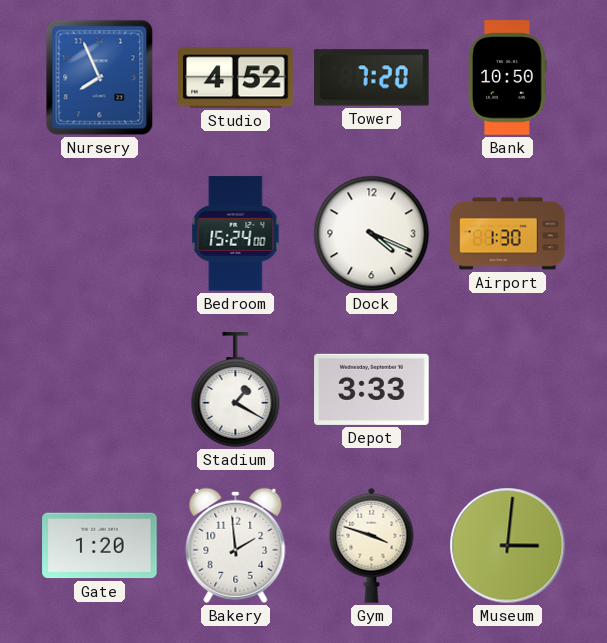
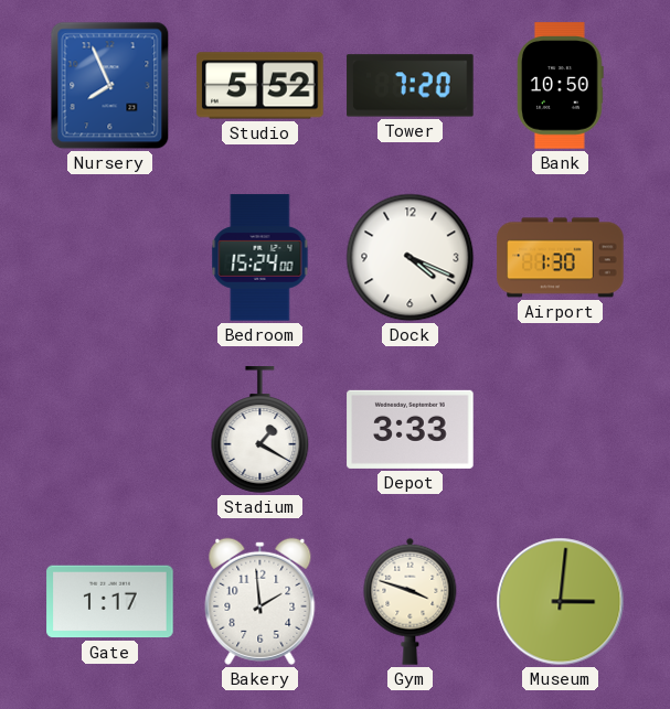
Studio: 4:52 -> 5:52 (260, 86)
Gate: 1:20 -> 1:17 (110, 602)
